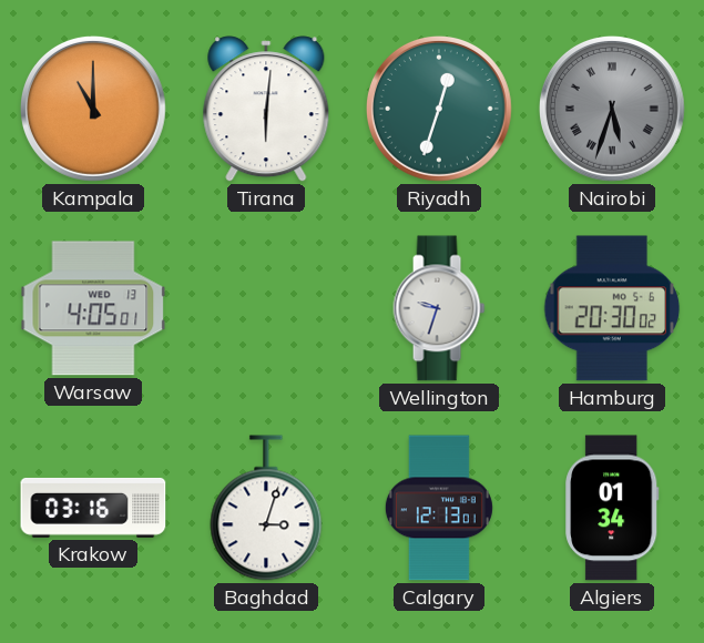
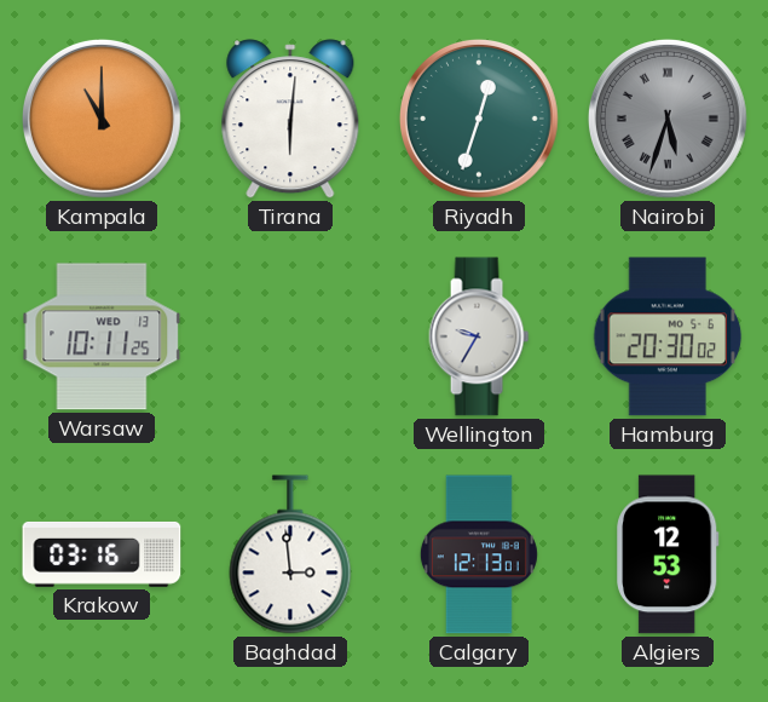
Warsaw: 4:05 -> 10:11 (102, 336)
Wellington: 9:33 -> 9:35 (479, 336)
Baghdad: 3:03 -> 2:59 (290, 554)
Algiers: 01:34 -> 12:53 (669, 554)
